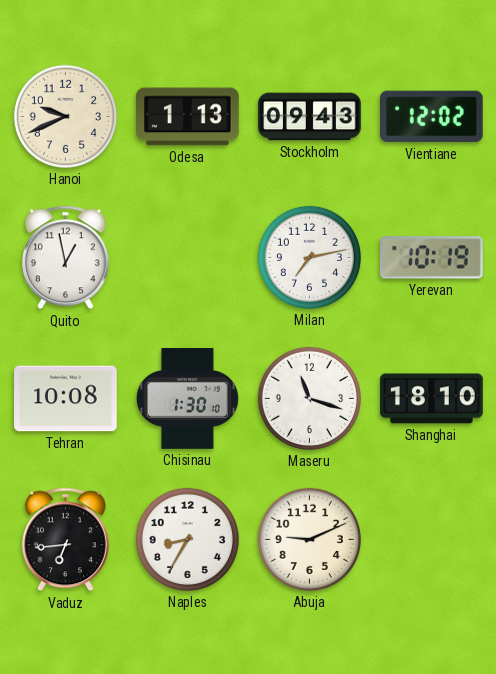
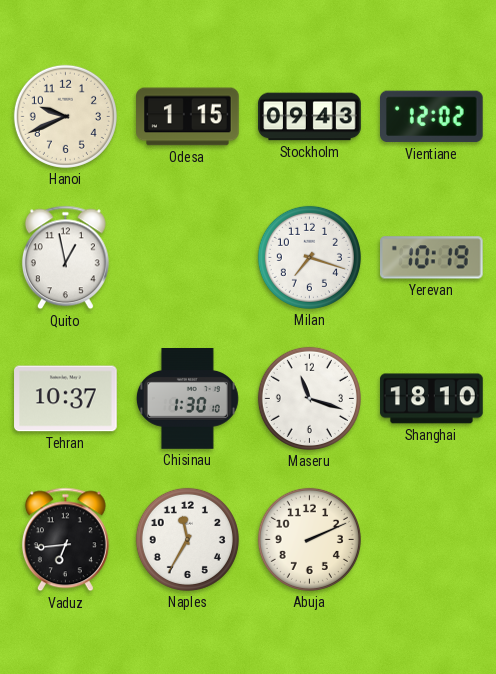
Odesa: 1:13 -> 1:15 (188, 117)
Milan: 7:13 -> 7:18 (309, 257)
Tehran: 10:08 -> 10:37 (66, 399)
Naples: 8:35 -> 11:35 (187, 539)
Abuja: 9:11 -> 2:11 (309, 539)
